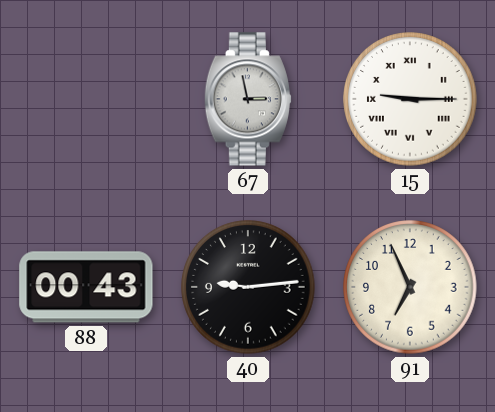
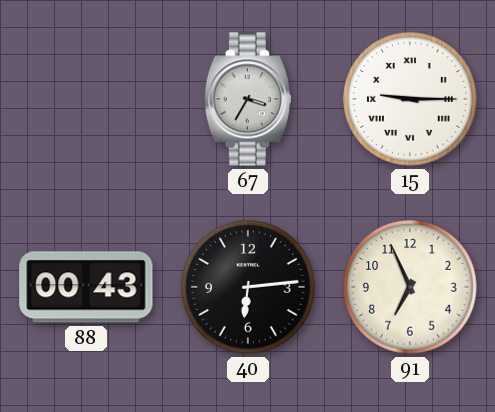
67: 2:58 -> 3:35 (248, 99)
40: 9:14 -> 6:14 (248, 287)
